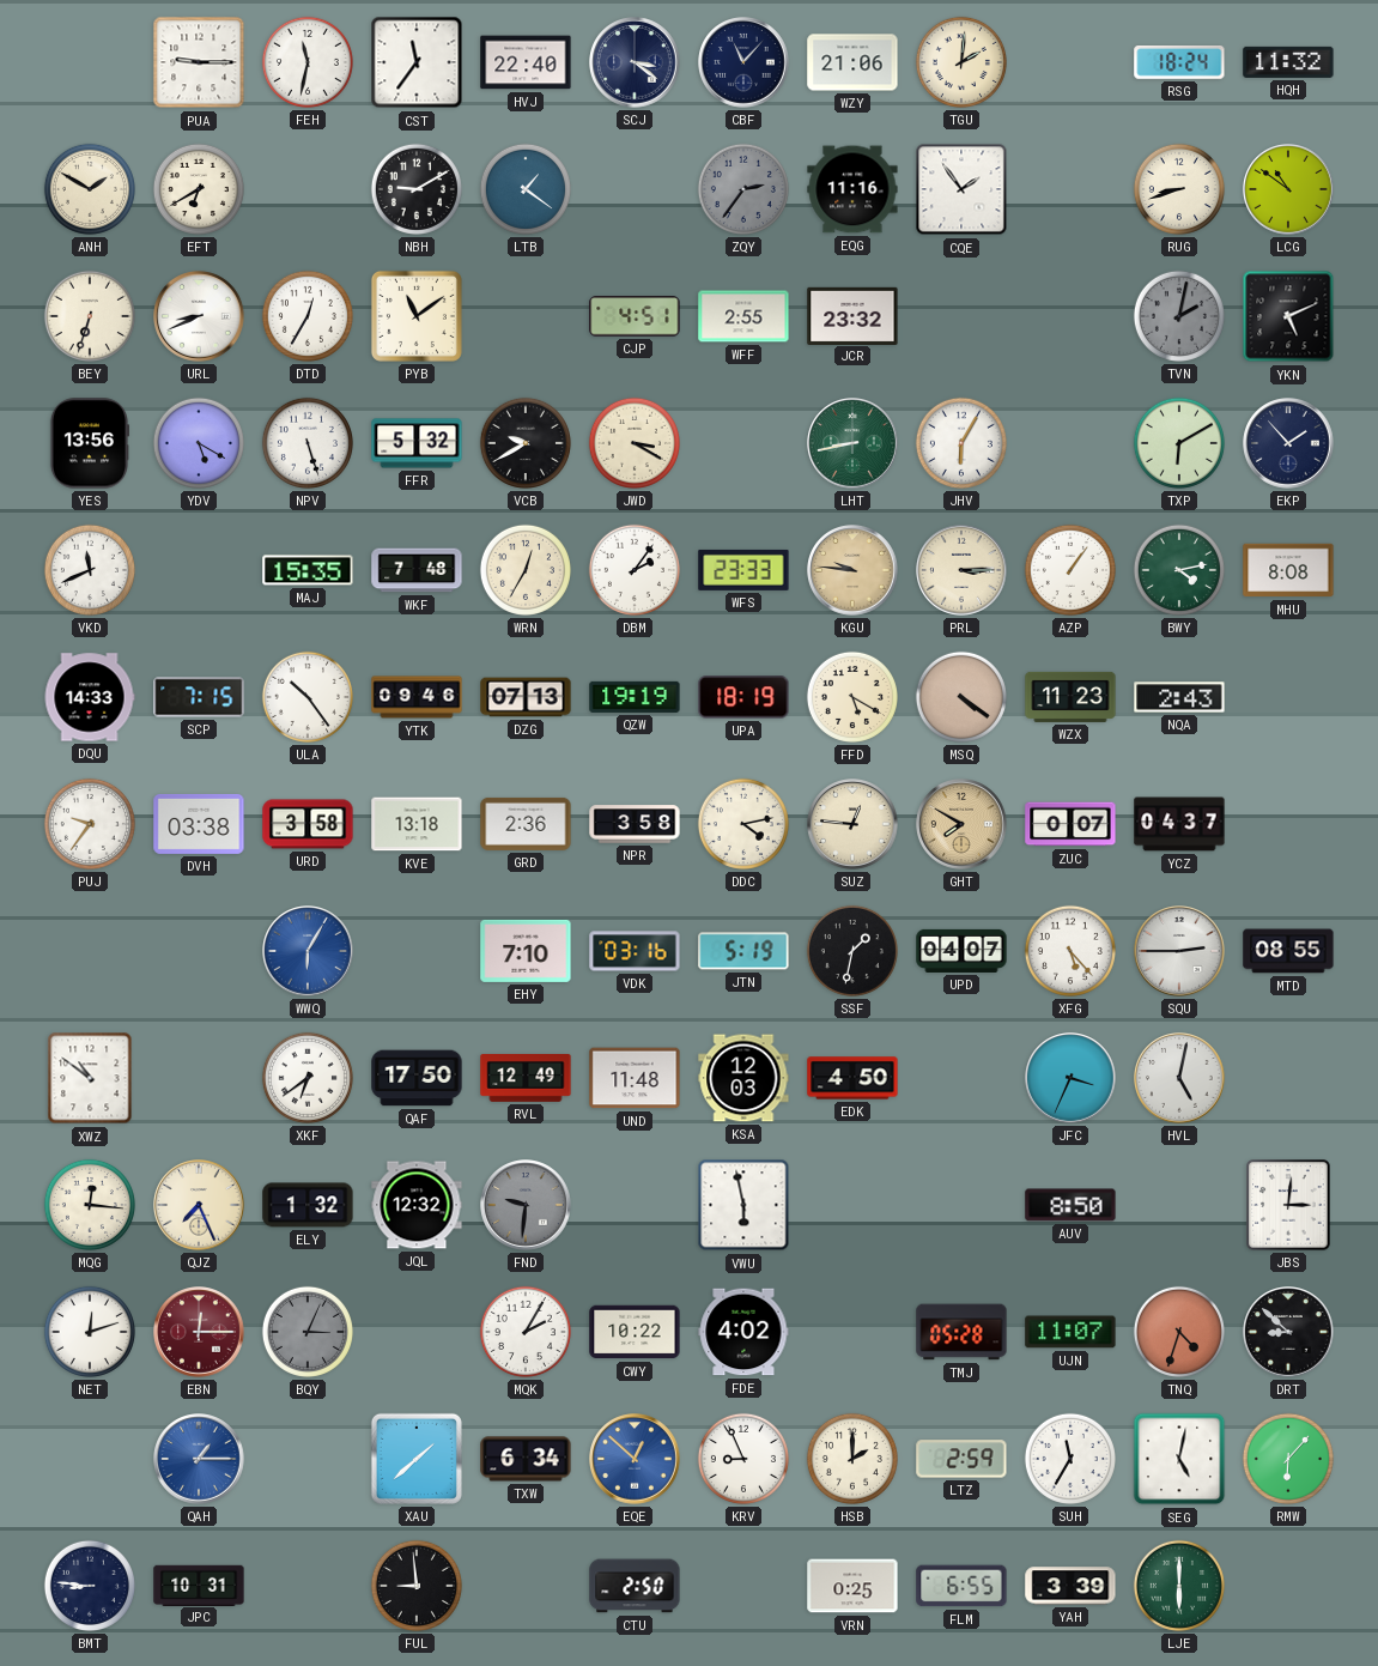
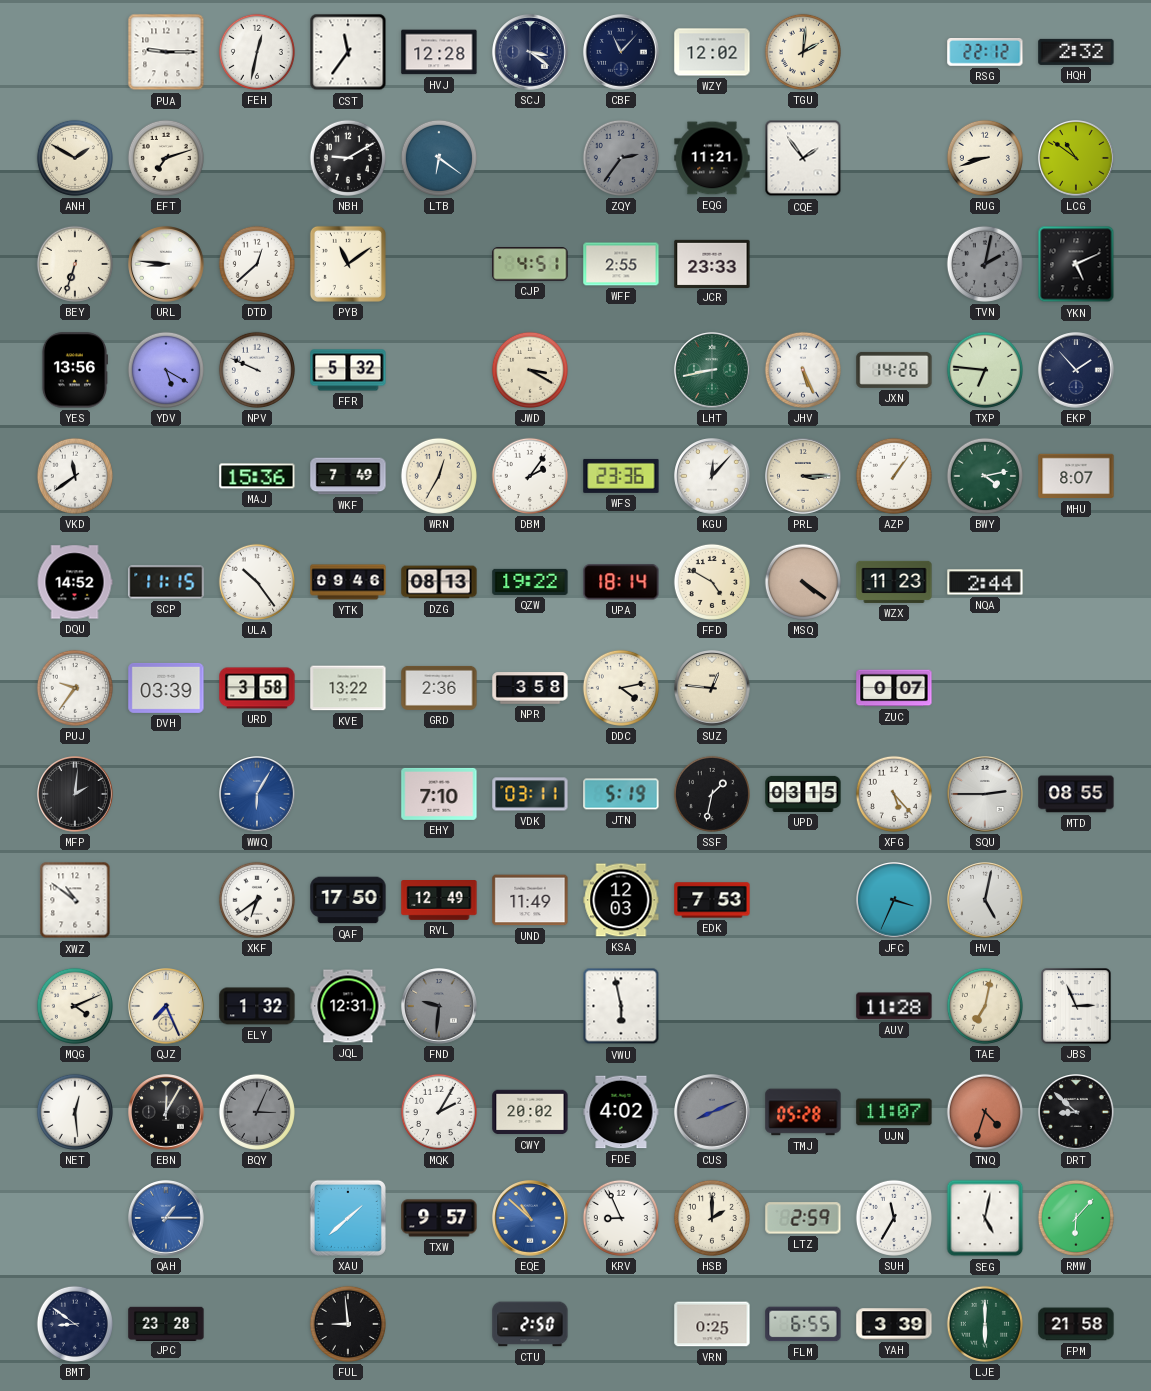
FEH: 11:32 -> 12:32 (257, 52)
HVJ: 22:40 -> 12:28 (439, 52)
WZY: 21:06 -> 12:02 (712, 52)
RSG: 18:24 -> 22:12 (985, 53)
HQH: 11:32 -> 2:32 (1076, 52)
EFT: 6:40 -> 7:12 (166, 158)
LTB: 1:21 -> 6:21 (439, 158)
EQG: 11:16 -> 11:21 (712, 158)
URL: 8:41 -> 8:46 (166, 264)
DTD: 12:35 -> 12:38 (257, 264)
JCR: 23:32 -> 23:33 (712, 263)
NPV: 5:27 -> 9:49 (257, 370)
VCB: 9:40 -> none (526, 443)
JHV: 6:05 -> 5:26 (803, 370)
JXN: none -> 14:26 (894, 370)
TXP: 6:10 -> 6:46 (985, 370)
VKD: 11:41 -> 11:39 (75, 476)
MAJ: 15:35 -> 15:36 (257, 476)
WKF: 7:48 -> 7:49 (348, 476)
WFS: 23:33 -> 23:36 (621, 476)
KGU: 9:46 -> 12:07 (712, 476)
KGU dial: champagne -> white (712, 476)
MHU: 8:08 -> 8:07 (1076, 476)
DQU: 14:33 -> 14:52 (75, 582)
SCP: 7:15 -> 11:15 (166, 582)
DZG: 07:13 -> 08:13 (439, 582)
QZW: 19:19 -> 19:22 (530, 582)
UPA: 18:19 -> 18:14 (621, 582)
FFD: 5:20 -> 4:50 (712, 582)
NQA: 2:43 -> 2:44 (985, 582)
DVH: 03:38 -> 03:39 (166, 688)
KVE: 13:18 -> 13:22 (348, 688)
GHT: 7:50 -> none (961, 824)
YCZ: 04:37 -> none (1179, 824)
MFP: none -> 2:01 (75, 794)
VDK: 03:16 -> 03:11 (530, 794)
UPD: 04:07 -> 03:15 (803, 794)
UND: 11:48 -> 11:49 (530, 900)
EDK: 4:50 -> 7:53 (712, 900)
MQG: 12:16 -> 4:11 (75, 1006)
JQL: 12:32 -> 12:31 (348, 1006)
AUV: 8:50 -> 11:28 (894, 1006)
TAE: none -> 7:02 (985, 1006)
JBS: 3:01 -> 2:56 (1076, 1006)
NET: 12:12 -> 12:29 (75, 1112)
EBN: 12:15 -> 12:05 (166, 1112)
EBN dial: burgundy -> black (166, 1112)
CWY: 10:22 -> 20:02 (530, 1112)
CUS: none -> 8:11 (712, 1112)
TXW: 6:34 -> 9:57 (439, 1218)
EQE: 12:52 -> 10:52 (530, 1218)
BMT: 8:46 -> 8:51 (75, 1324)
JPC: 10:31 -> 23:28 (166, 1323)
FPM: none -> 21:58 (1076, 1324)
